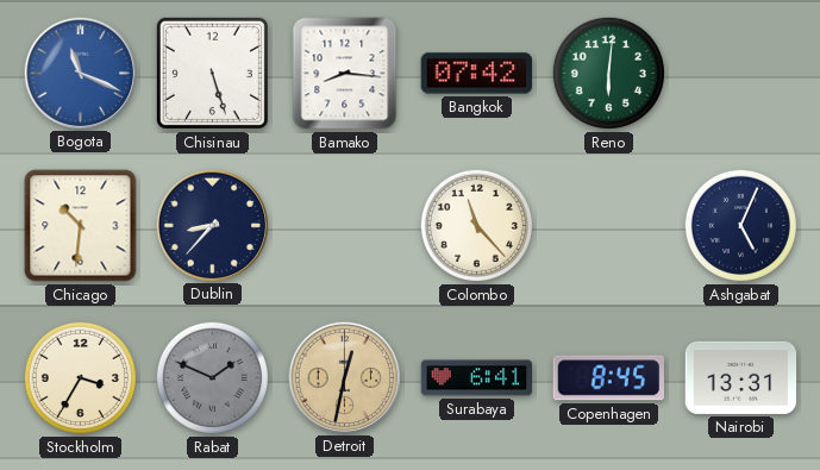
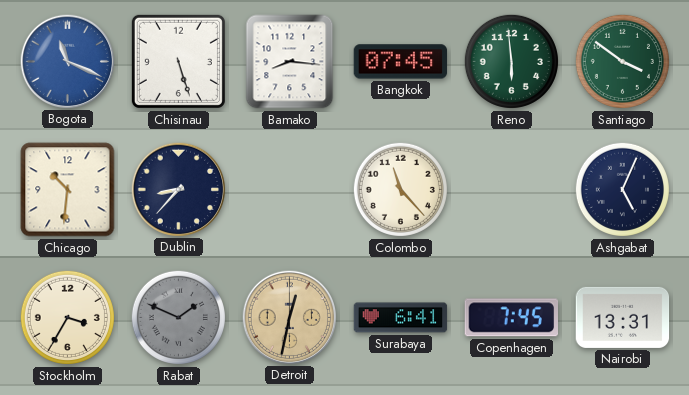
Bangkok: 07:42 -> 07:45 (401, 62)
Reno: 6:01 -> 5:59 (511, 61)
Santiago: none -> 3:51 (622, 61)
Copenhagen: 8:45 -> 7:45 (511, 318)
